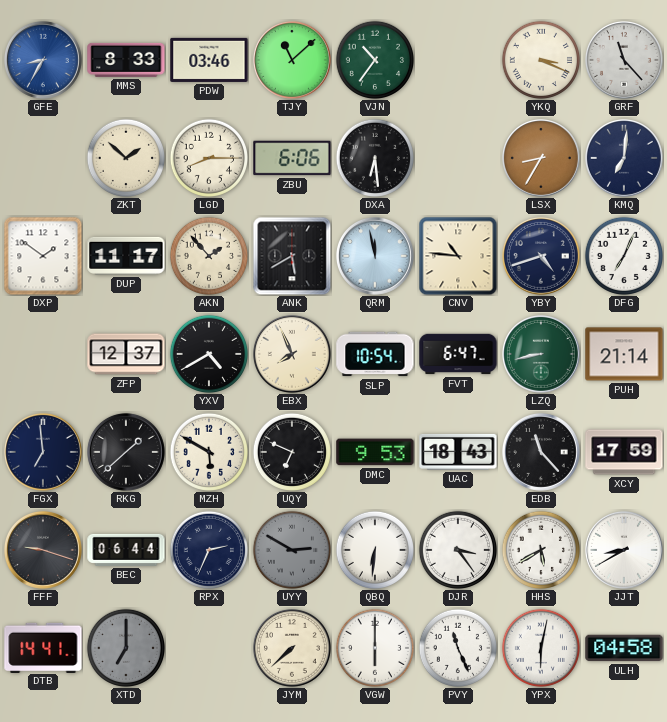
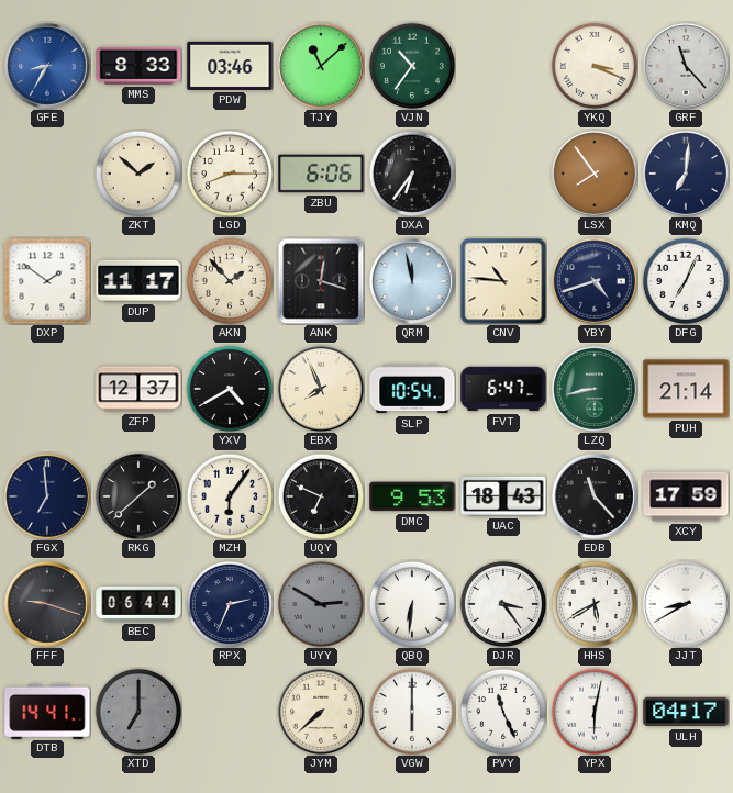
DXA: 6:29 -> 6:36 (411, 172)
LSX: 8:35 -> 7:54 (595, 174)
ANK: 5:40 -> 12:18 (321, 281)
MZH: 5:50 -> 6:06 (229, 495)
ULH: 04:58 -> 04:17 (686, 712)
